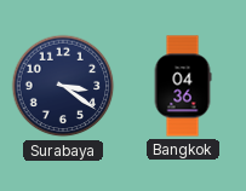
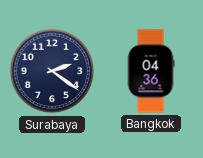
Surabaya: 3:21 -> 2:21 (52, 71)
